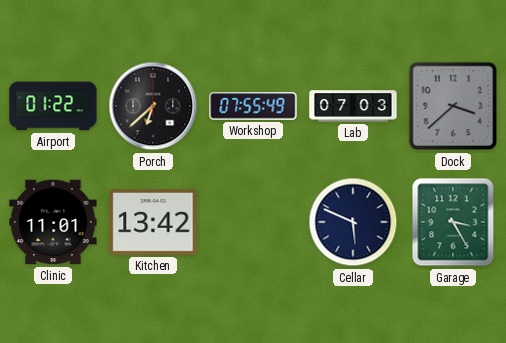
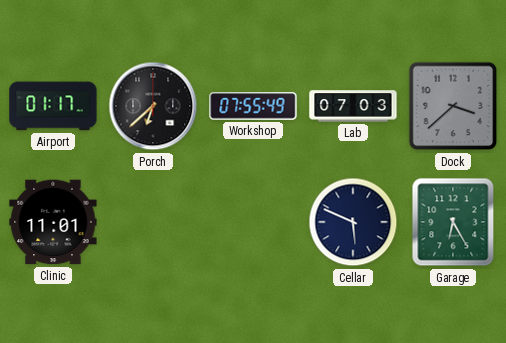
Airport: 01:22 -> 01:17 (53, 106)
Kitchen: 13:42 -> none (153, 222)
Garage: 3:25 -> 6:25 (453, 222)
